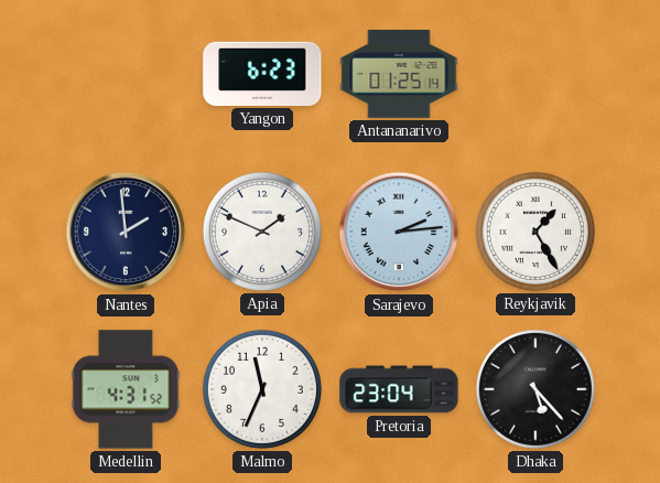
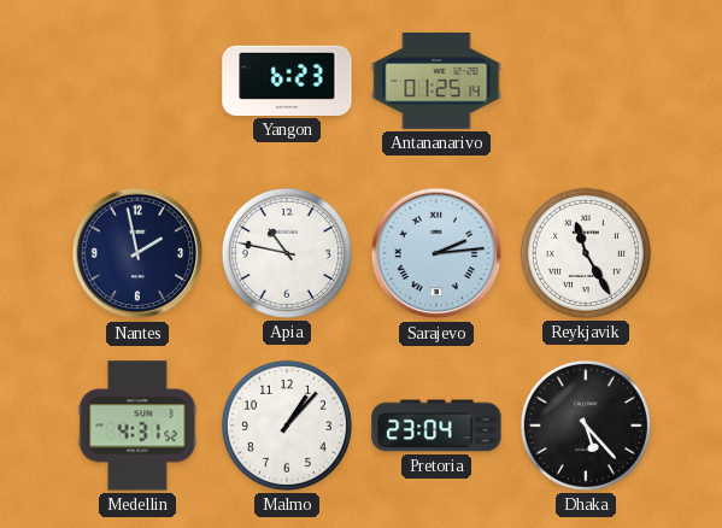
Nantes: 1:59 -> 1:58 (137, 253)
Apia: 1:49 -> 10:47 (287, 253)
Reykjavik: 1:25 -> 11:25 (586, 253)
Malmo: 11:34 -> 1:07 (287, 426)
